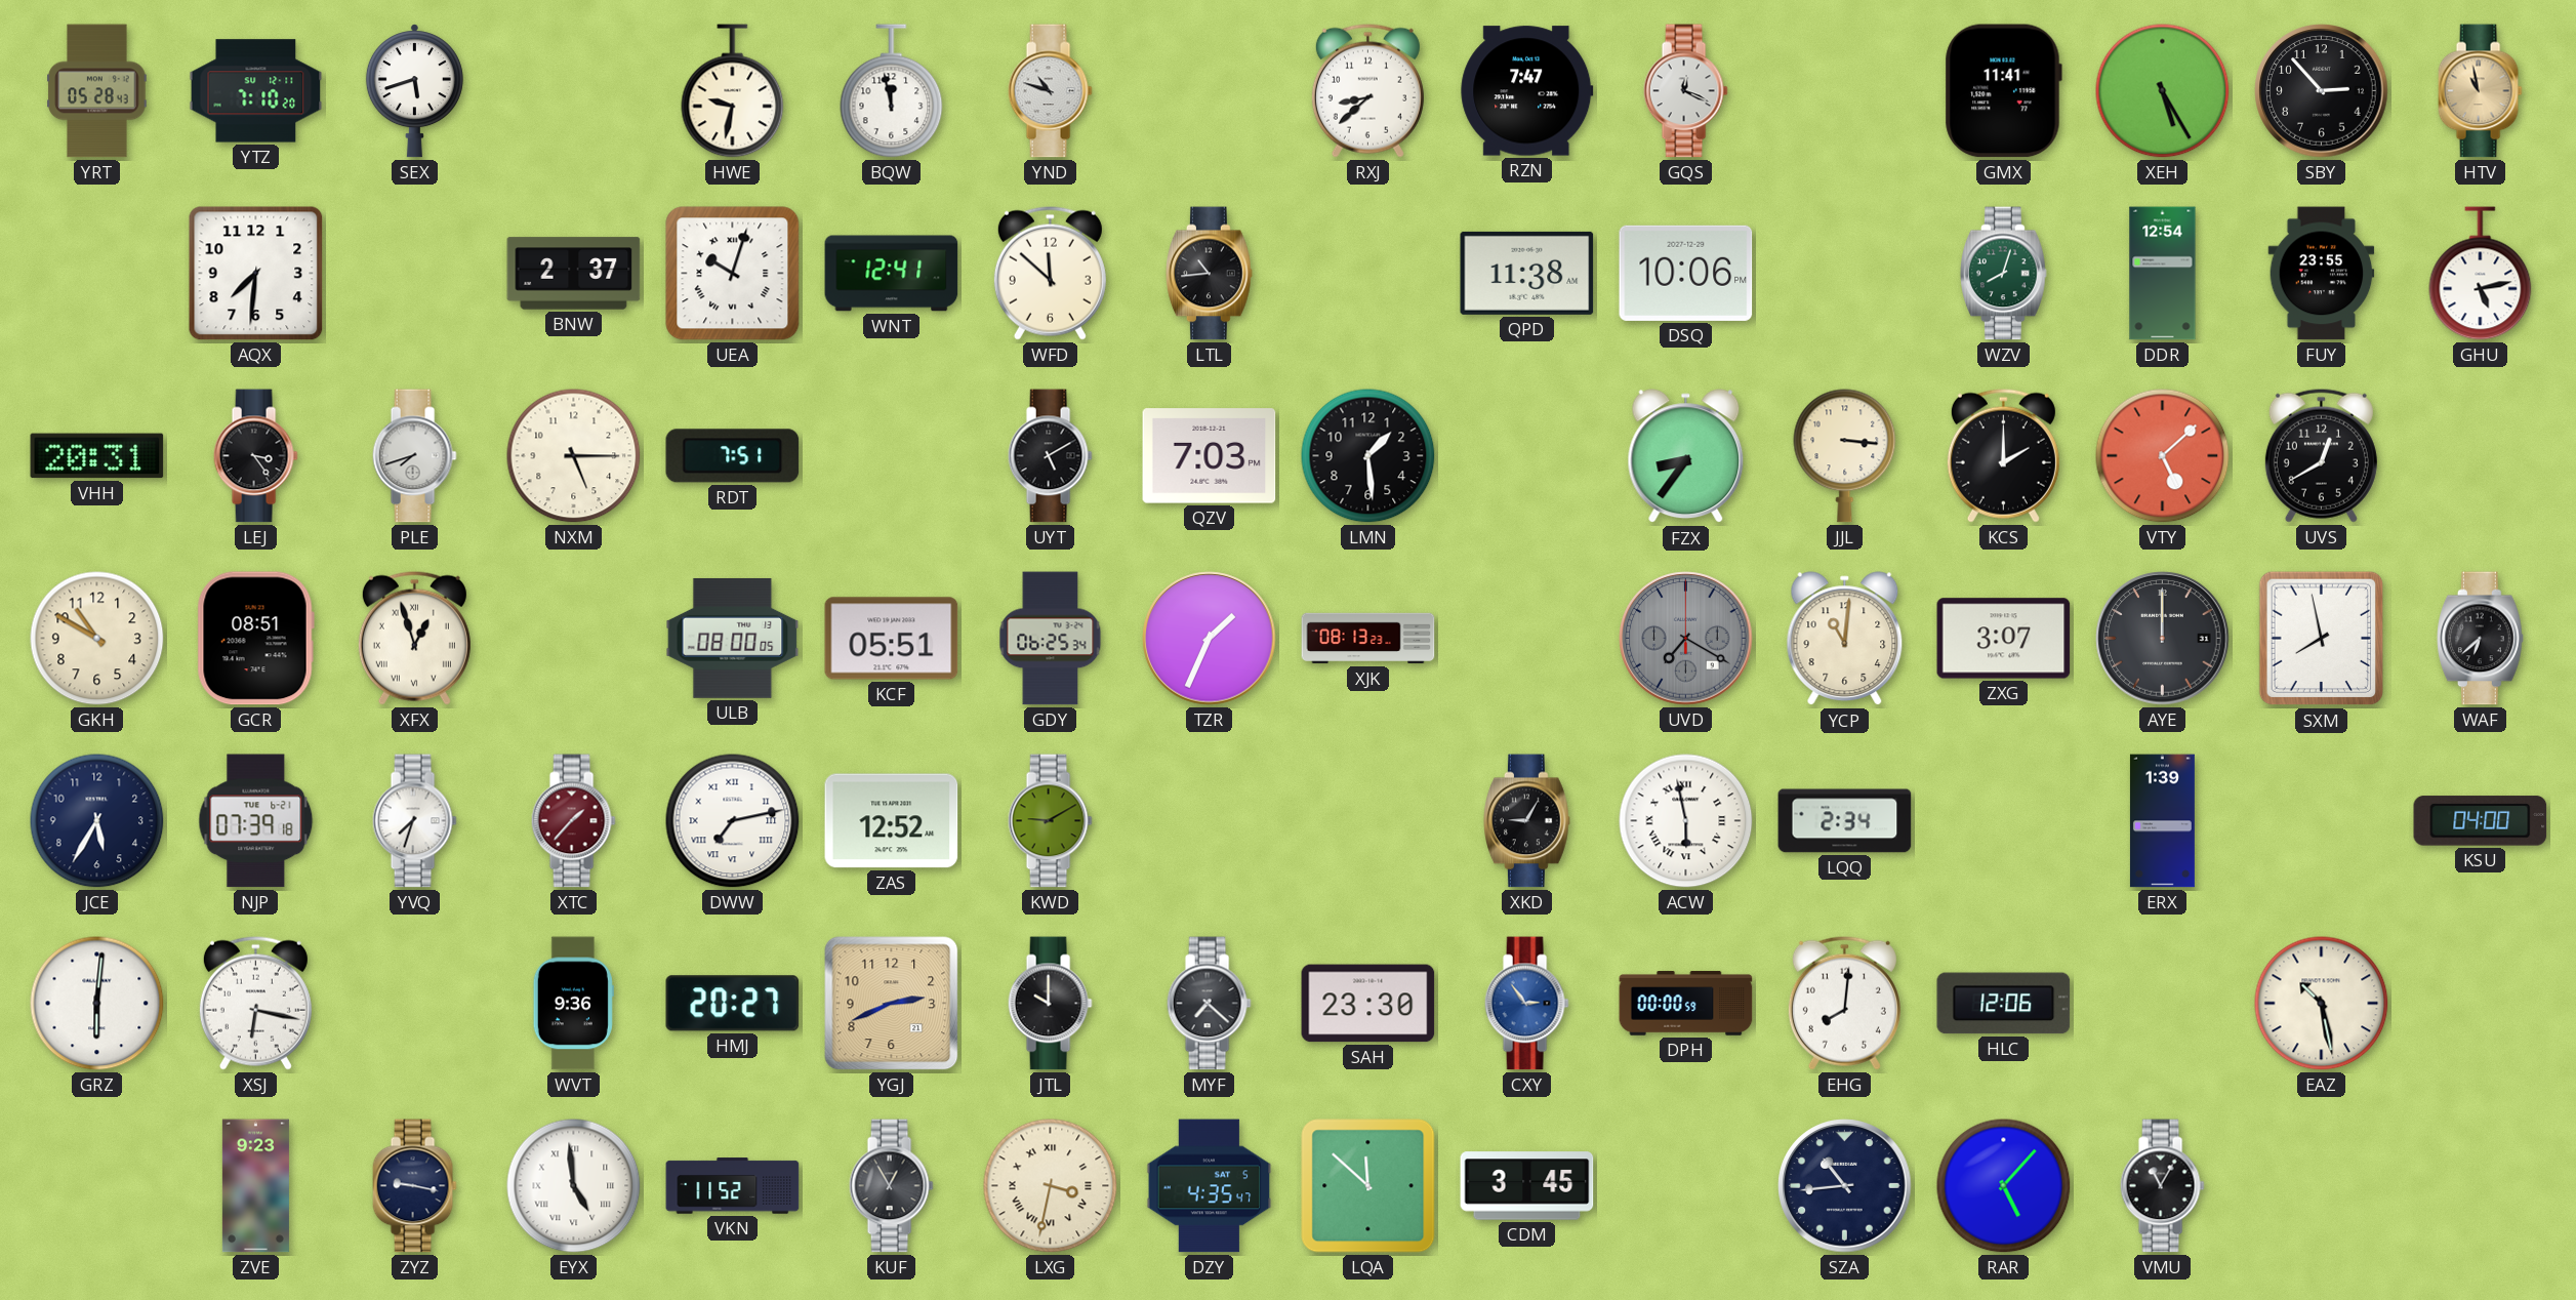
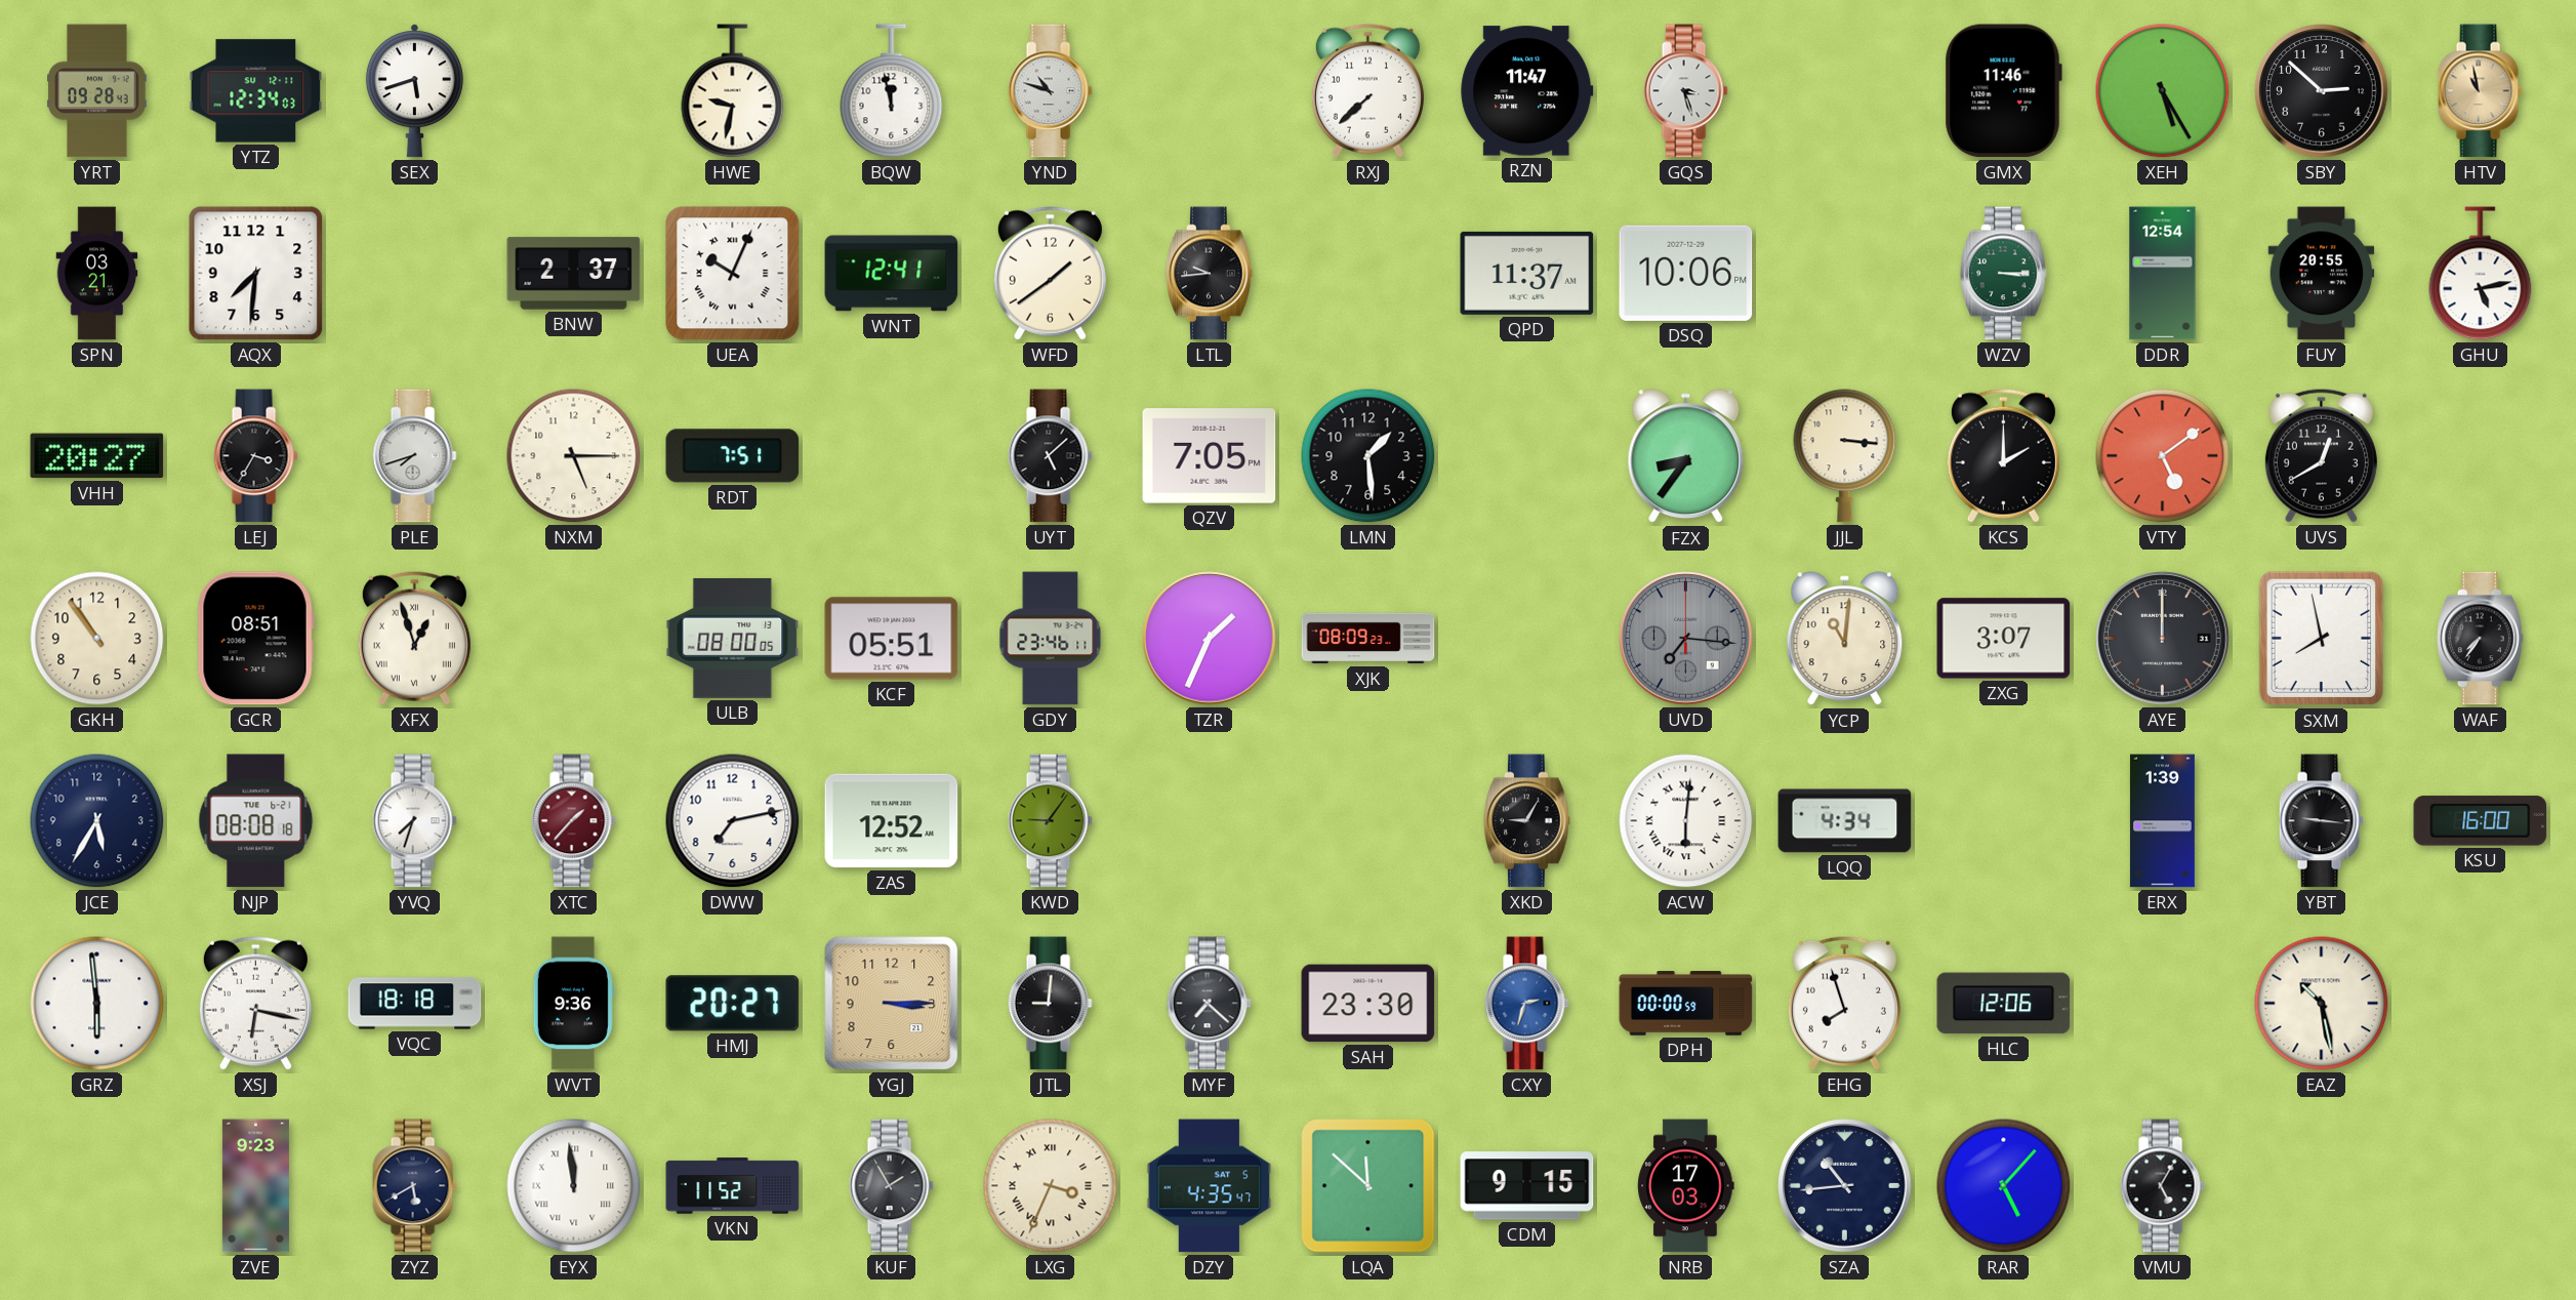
YRT: 05:28 -> 09:28 (97, 91)
YTZ: 7:10 -> 12:34 (256, 91)
RXJ: 8:38 -> 7:38 (1367, 90)
RZN: 7:47 -> 11:47 (1527, 91)
GQS: 12:19 -> 3:27 (1685, 91)
GMX: 11:41 -> 11:46 (2003, 91)
SBY: 2:53 -> 2:52 (2322, 91)
SPN: none -> 03:21 (97, 274)
UEA: 10:03 -> 10:04 (733, 274)
WFD: 11:52 -> 1:39 (1050, 273)
LTL: 10:44 -> 9:44 (1210, 274)
QPD: 11:38 -> 11:37 (1527, 273)
WZV: 8:03 -> 3:15 (2004, 274)
FUY: 23:55 -> 20:55 (2322, 274)
VHH: 20:31 -> 20:27 (97, 456)
LEJ: 3:24 -> 3:35 (255, 456)
UYT: 5:10 -> 5:08 (1050, 456)
QZV: 7:03 -> 7:05 (1210, 456)
VTY: 5:08 -> 5:09 (2163, 456)
GKH: 10:50 -> 10:54 (97, 639)
GDY: 06:25 -> 23:46 (1051, 639)
XJK: 08:13 -> 08:09 (1368, 639)
UVD: 7:20 -> 7:16 (1686, 639)
WAF: 6:38 -> 7:36 (2481, 639)
NJP: 07:39 -> 08:08 (256, 821)
DWW numerals: Roman -> Arabic (733, 821)
KWD: 9:10 -> 9:06 (1050, 821)
ACW: 5:58 -> 6:01 (1686, 821)
LQQ: 2:34 -> 4:34 (1845, 821)
YBT: none -> 9:16 (2321, 821)
KSU: 04:00 -> 16:00 (2481, 821)
GRZ: 6:01 -> 5:59 (97, 1004)
VQC: none -> 18:18 (415, 1004)
YGJ: 2:41 -> 3:15 (892, 1004)
JTL: 10:00 -> 9:01 (1050, 1004)
CXY: 2:54 -> 2:33 (1526, 1004)
EHG: 8:01 -> 7:57 (1844, 1003)
ZYZ: 9:17 -> 5:40 (414, 1186)
EYX: 4:59 -> 11:59 (574, 1186)
KUF: 12:55 -> 1:55 (891, 1186)
LXG: 3:32 -> 3:34 (1051, 1186)
CDM: 3:45 -> 9:15 (1527, 1186)
NRB: none -> 17:03 (1686, 1186)
VMU: 11:05 -> 5:05 (2162, 1186)
